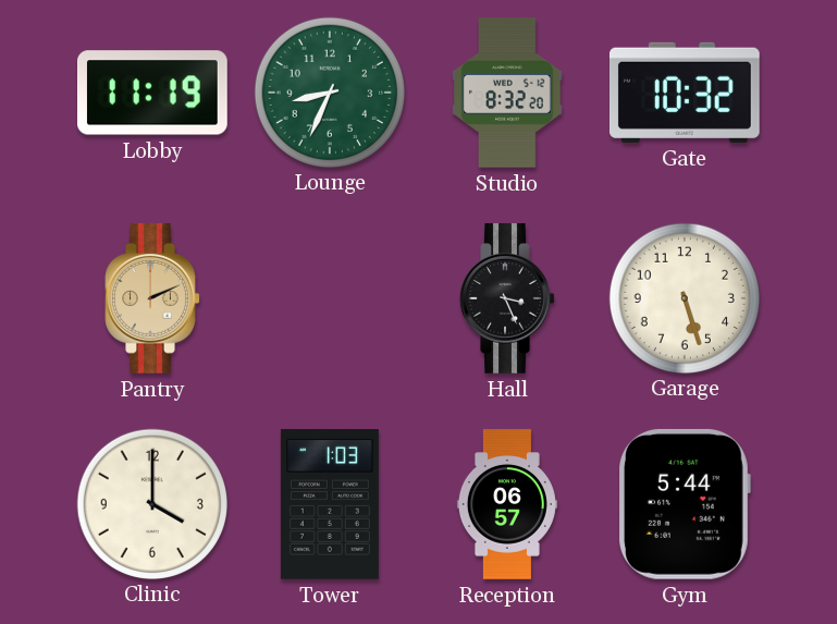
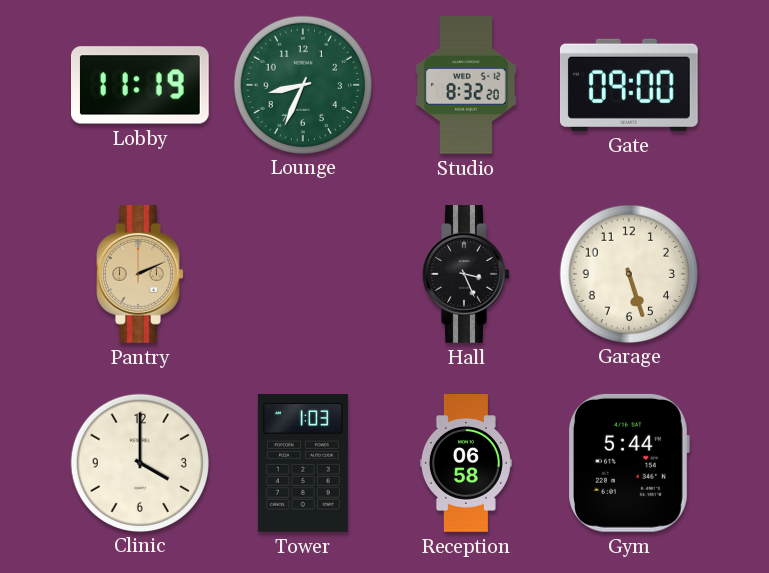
Gate: 10:32 -> 09:00 (629, 85)
Reception: 06:57 -> 06:58 (466, 463)
